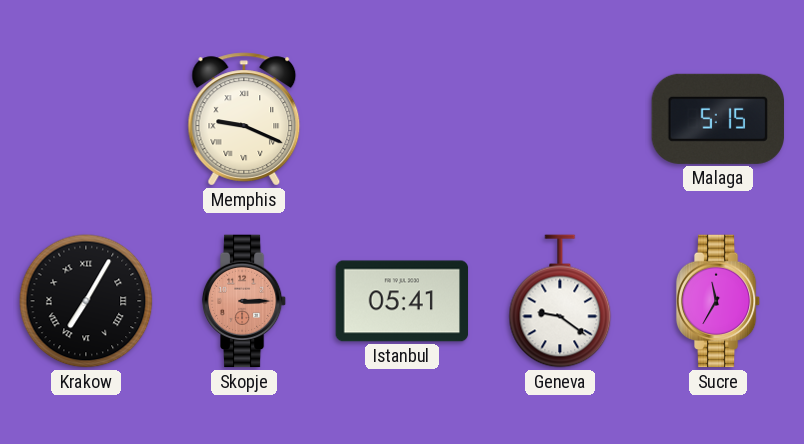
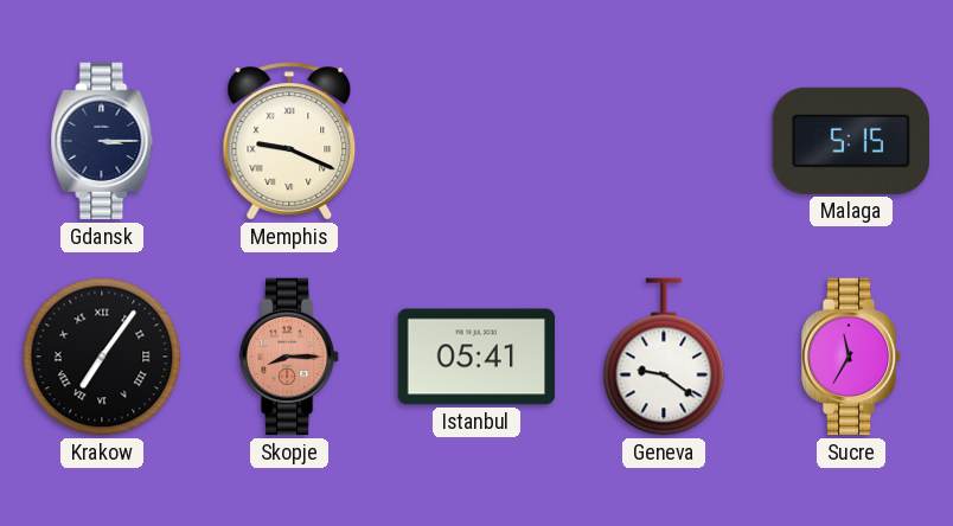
Gdansk: none -> 3:15 (102, 141)
Krakow: 7:05 -> 7:06 (102, 357)
Skopje: 3:15 -> 8:15 (289, 357)
